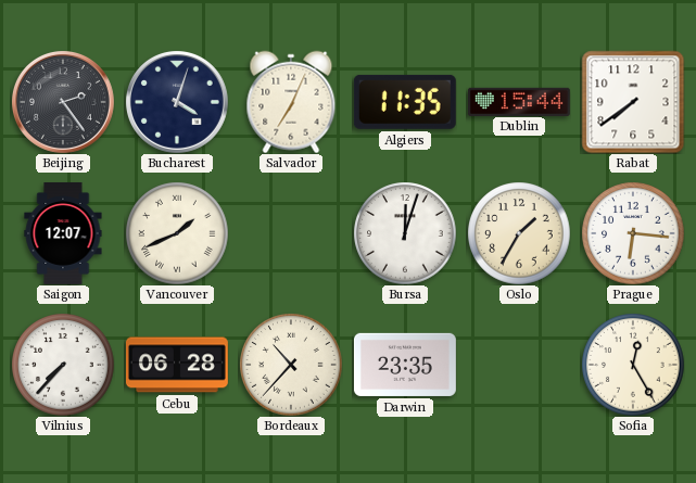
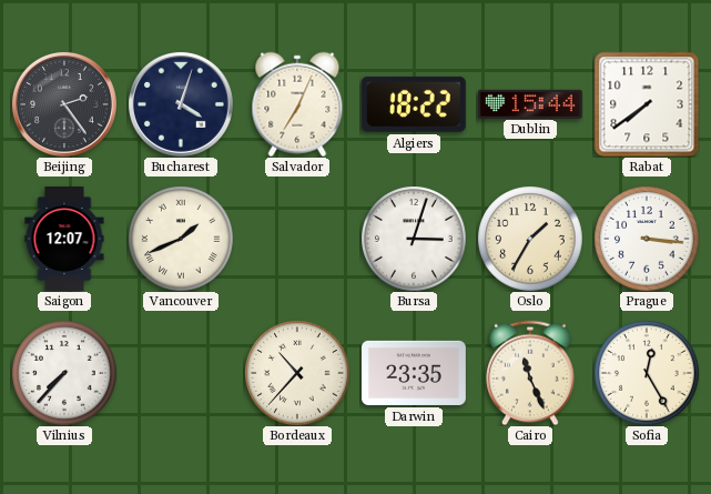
Algiers: 11:35 -> 18:22 (414, 104)
Bursa: 12:03 -> 3:03 (414, 239)
Prague: 6:16 -> 3:16 (647, 239)
Cebu: 06:28 -> none (177, 365)
Cairo: none -> 11:26 (530, 373)
